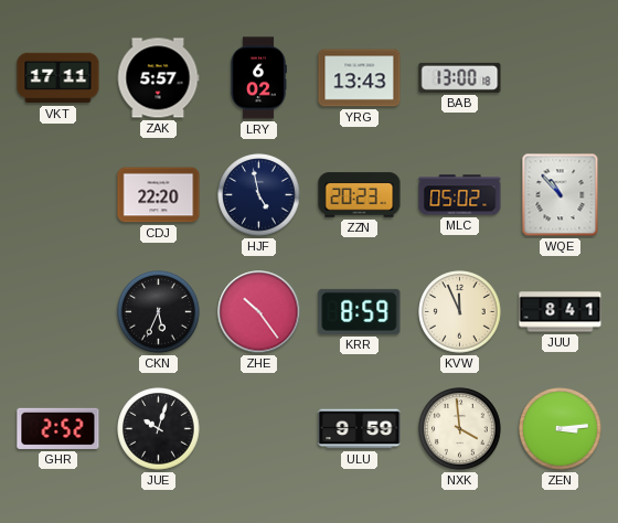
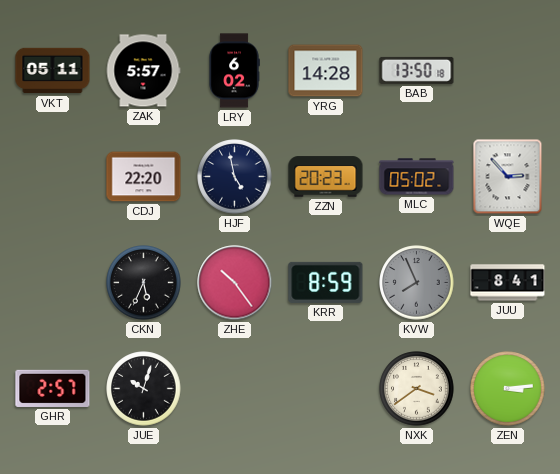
VKT: 17:11 -> 05:11 (53, 71)
YRG: 13:43 -> 14:28 (326, 71)
BAB: 13:00 -> 13:50 (417, 70)
WQE: 10:53 -> 2:53 (508, 177)
KVW: 11:56 -> 7:56 (417, 283)
KVW dial: cream -> grey (417, 283)
GHR: 2:52 -> 2:57 (53, 388)
ULU: 9:59 -> none (360, 429)
NXK: 3:59 -> 3:39 (417, 389)
